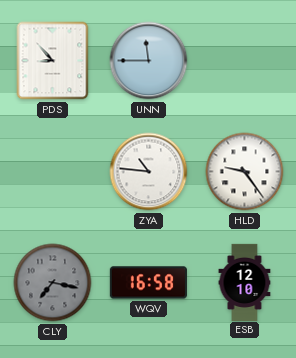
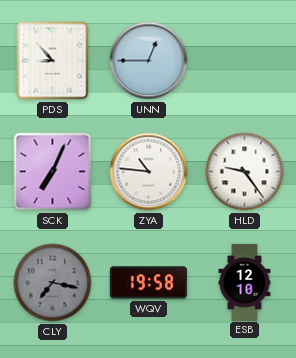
UNN: 11:45 -> 12:45 (149, 61)
SCK: none -> 7:04 (53, 172)
WQV: 16:58 -> 19:58 (148, 283)
